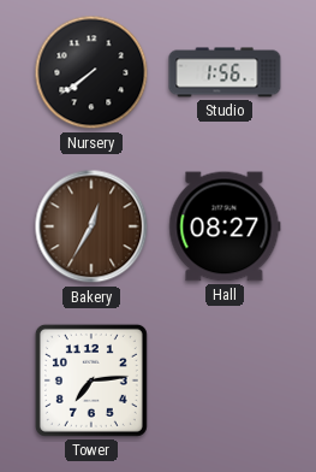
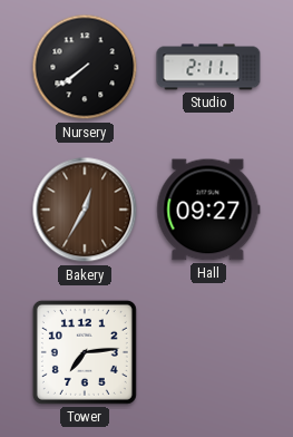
Studio: 1:56 -> 2:11 (208, 67)
Hall: 08:27 -> 09:27 (208, 210)
